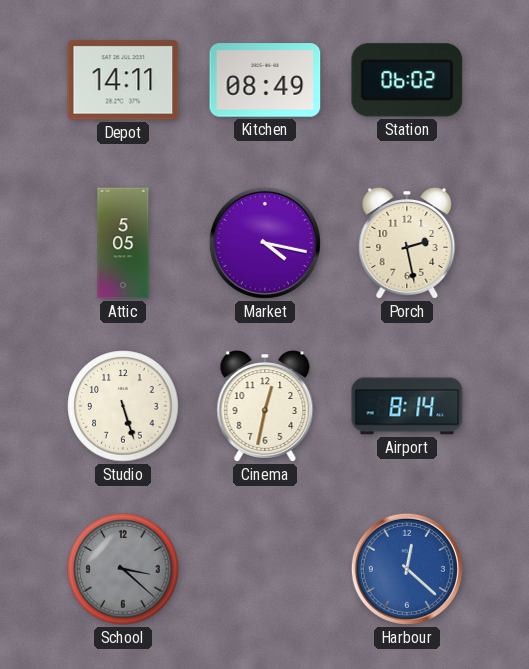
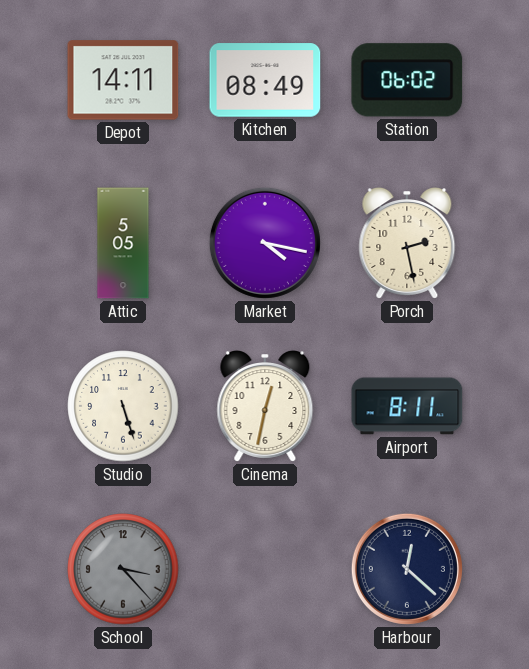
Airport: 8:14 -> 8:11 (407, 406)
School: 3:22 -> 3:23 (123, 569)
Harbour dial: blue -> navy (407, 569)
